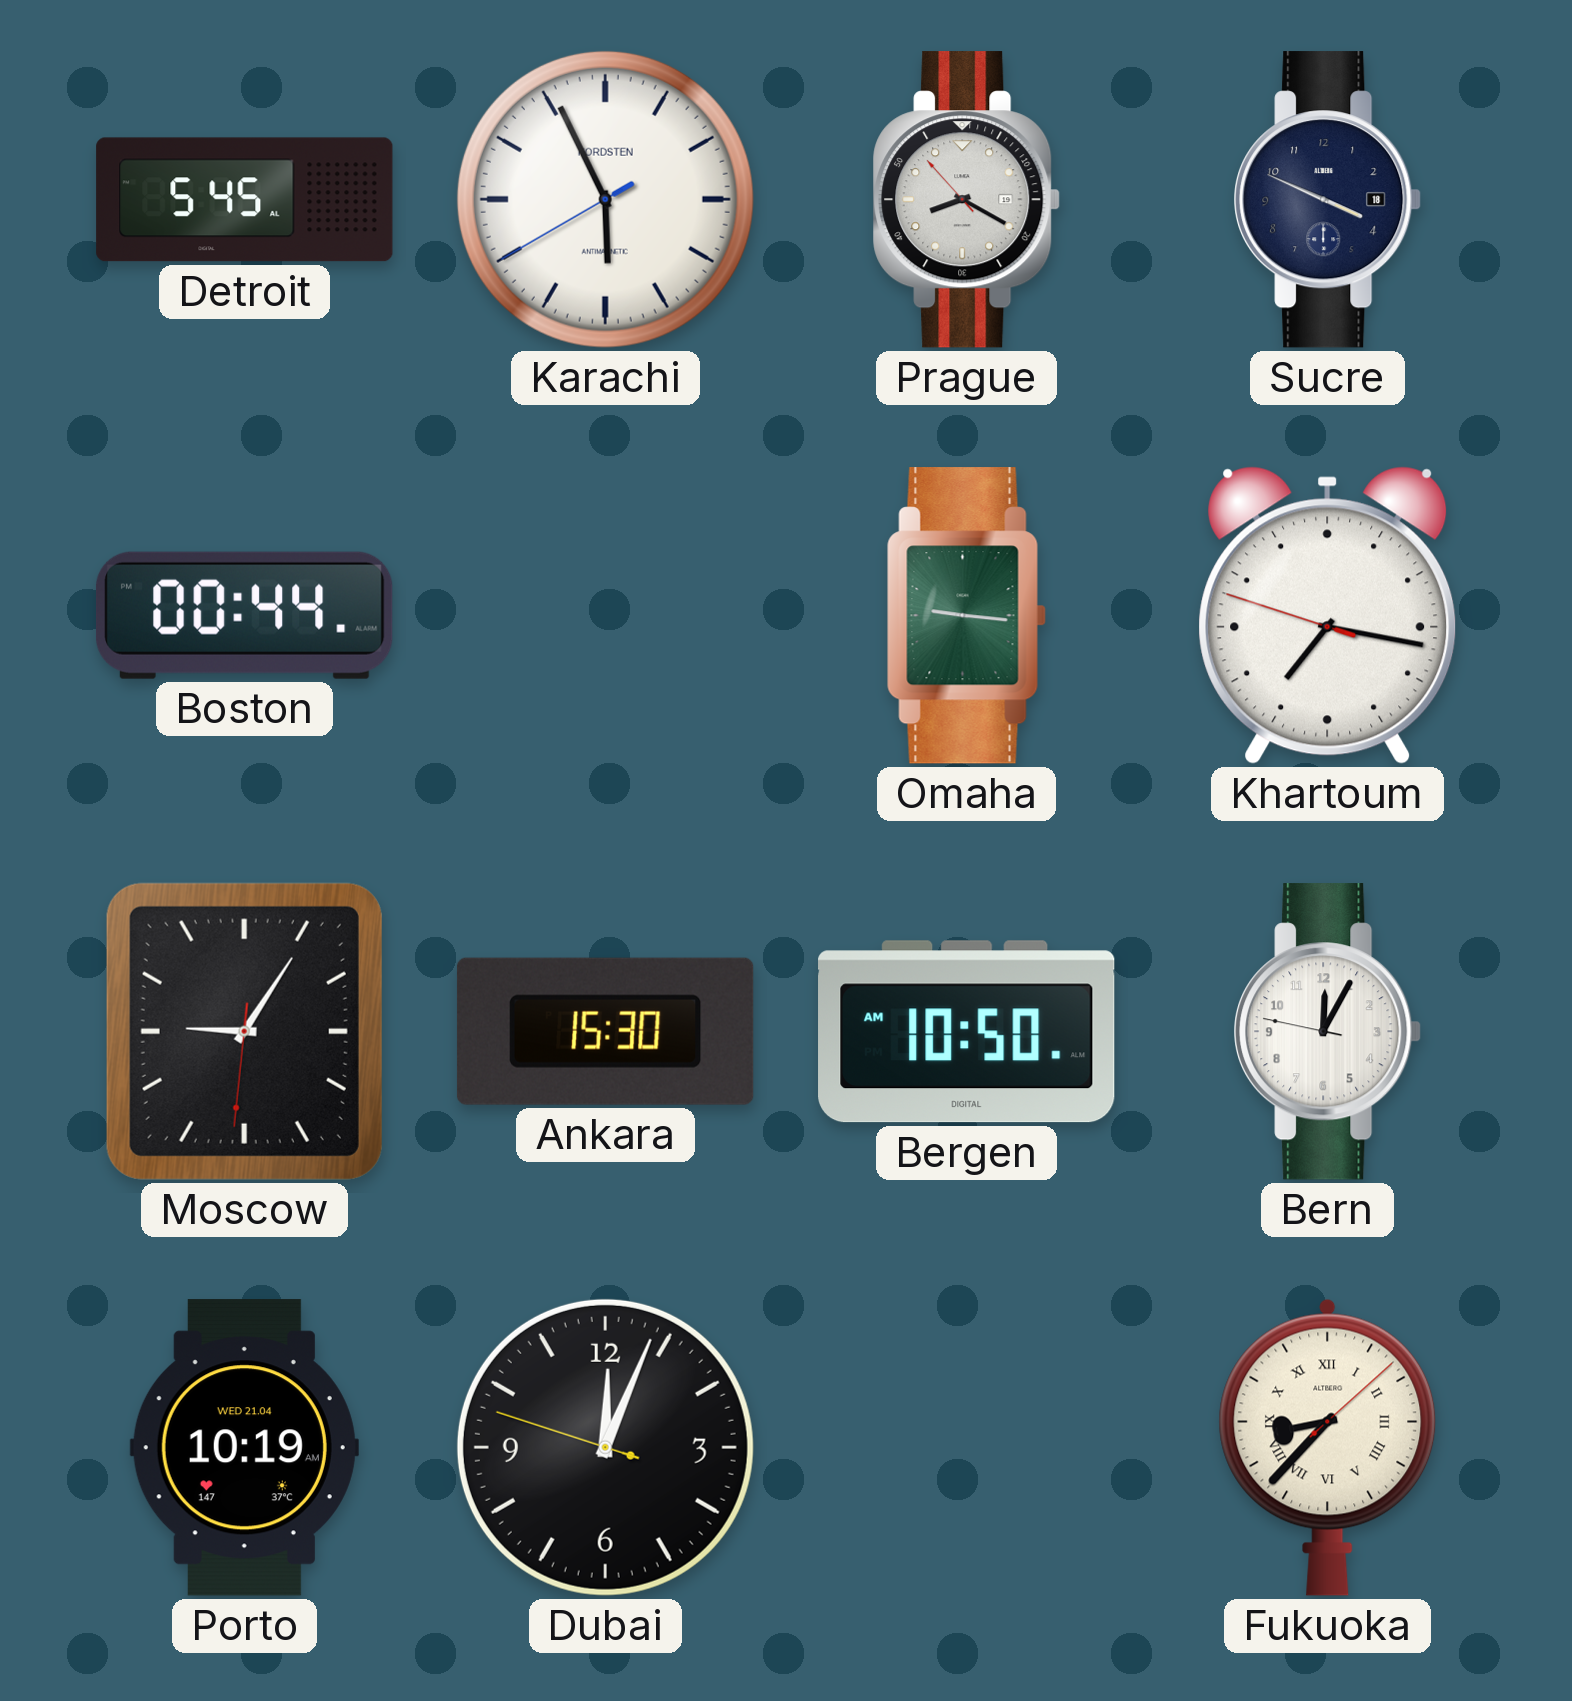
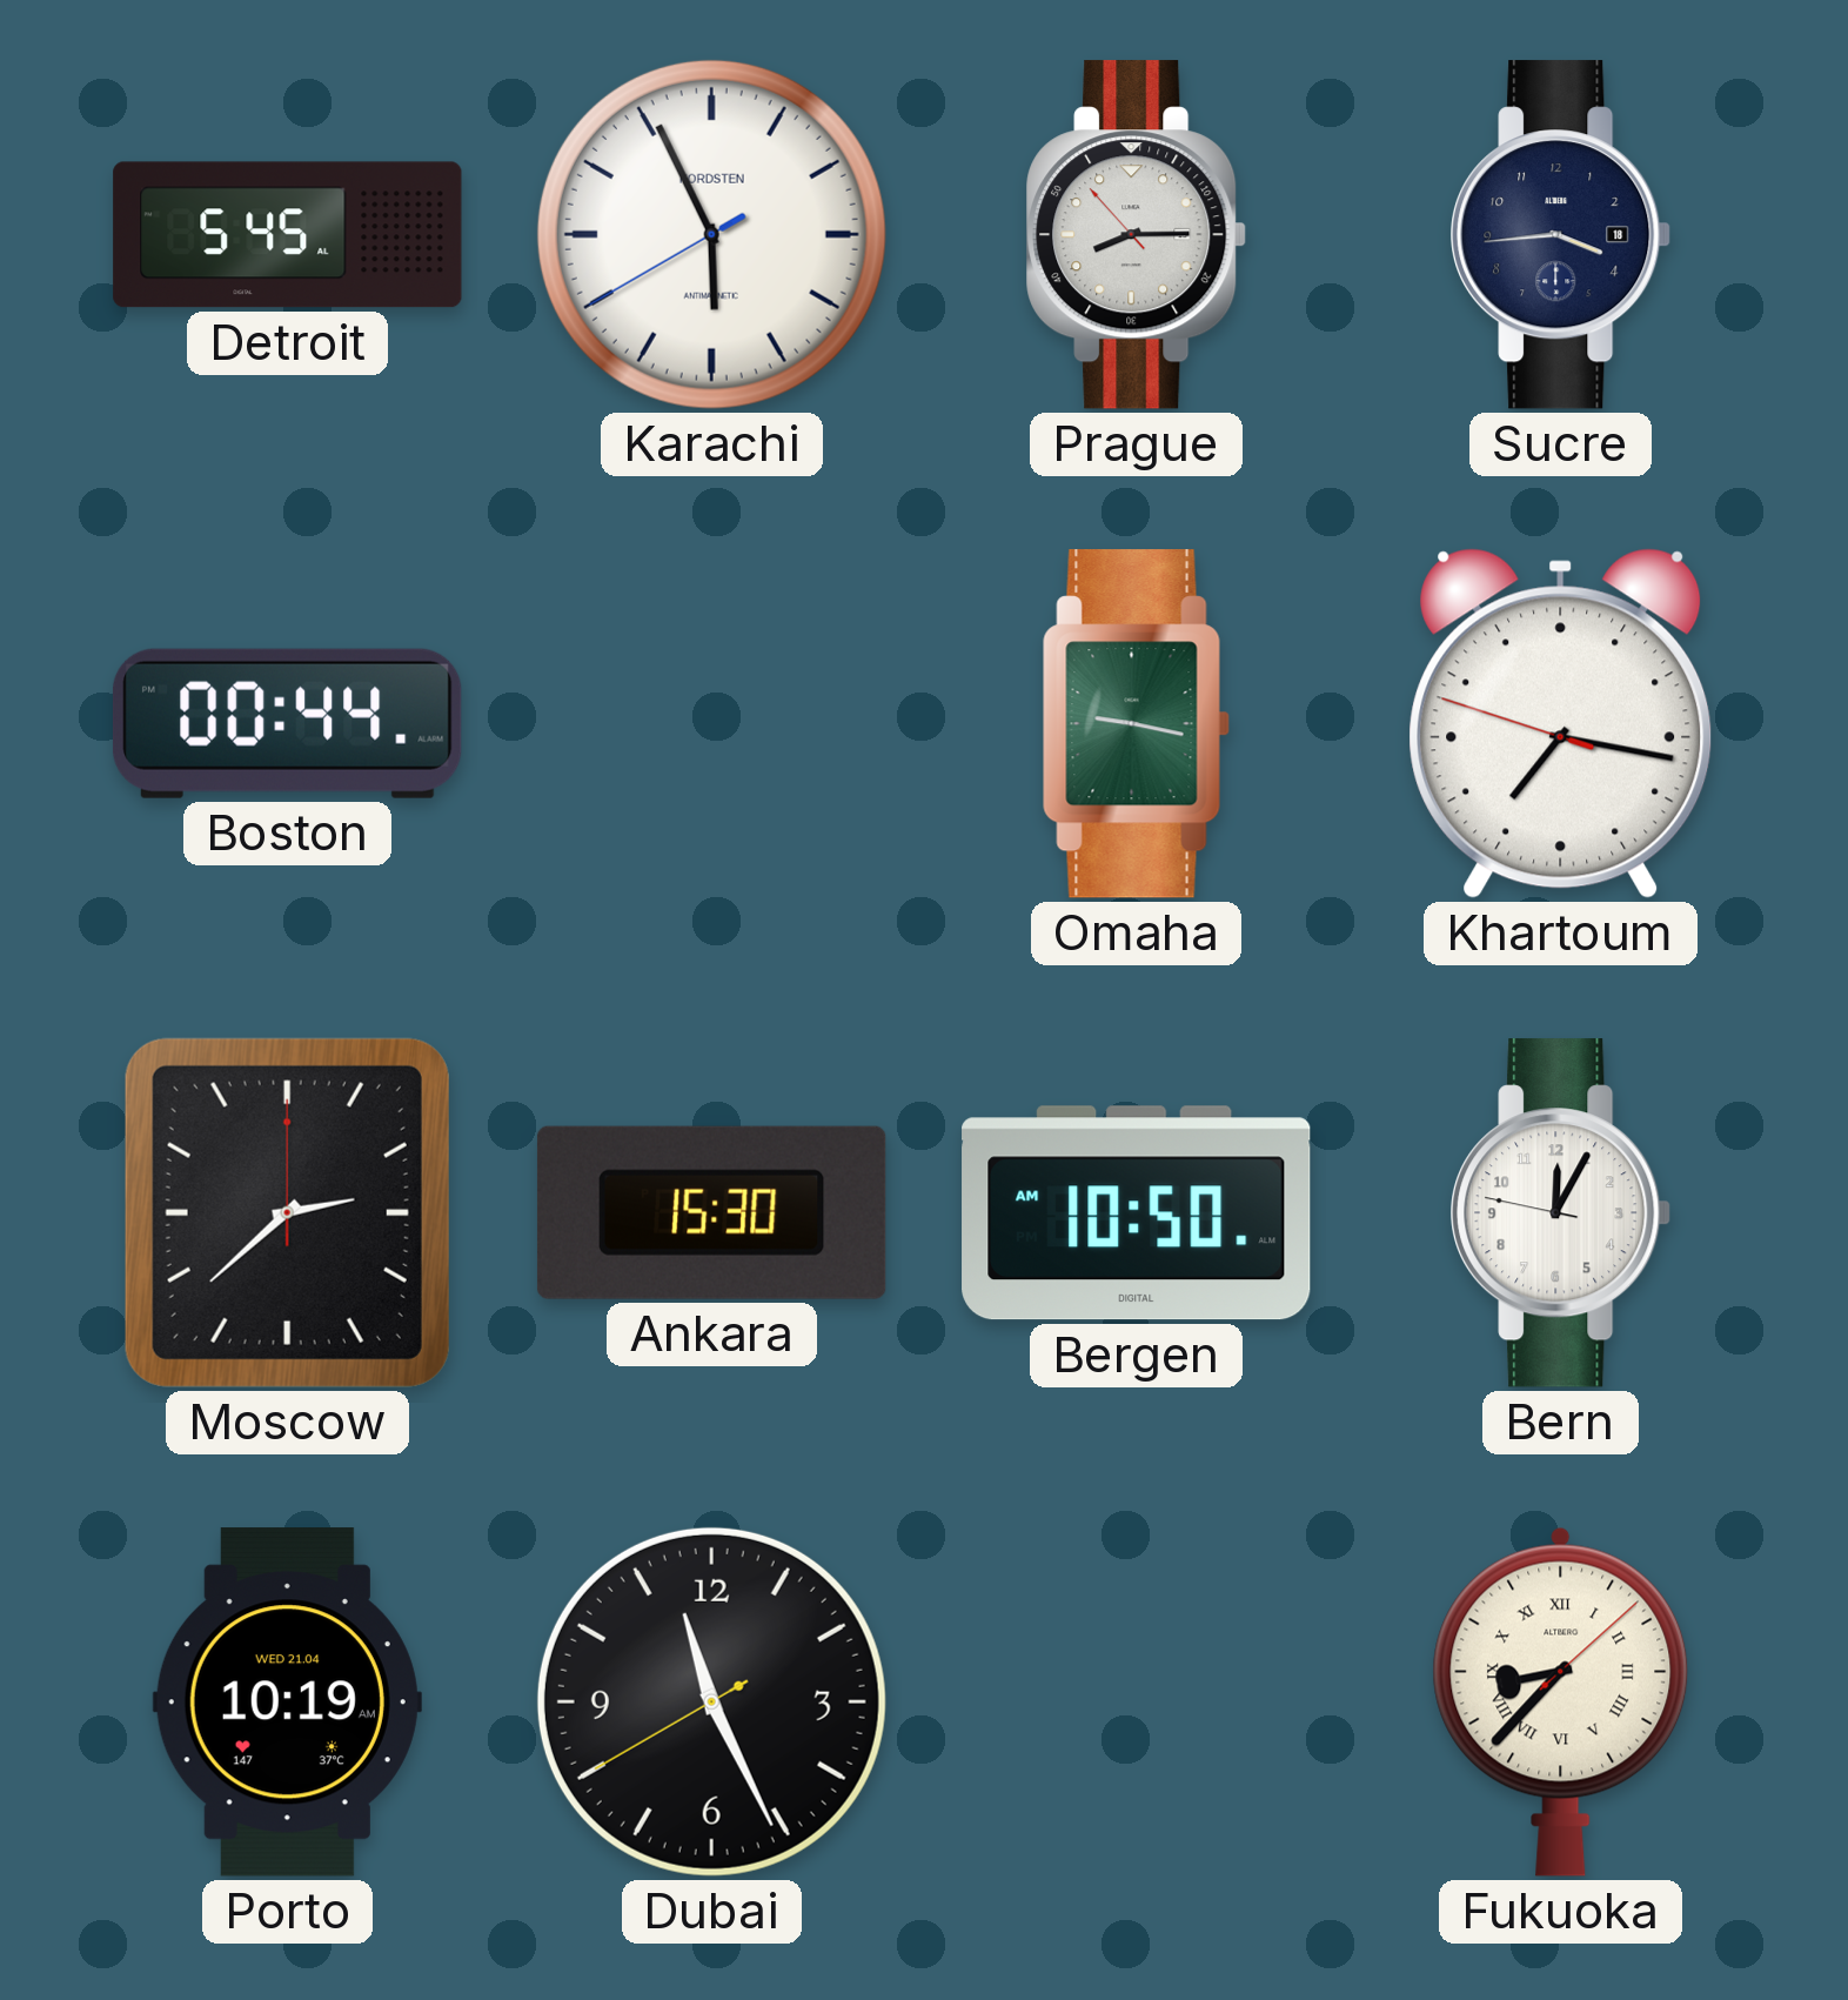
Prague: 8:19 -> 8:14 (1137, 235)
Sucre: 3:49 -> 3:44 (1561, 235)
Omaha: 9:16 -> 9:17 (1136, 724)
Moscow: 9:05 -> 2:38 (287, 1212)
Dubai: 12:03 -> 11:25 (711, 1701)
